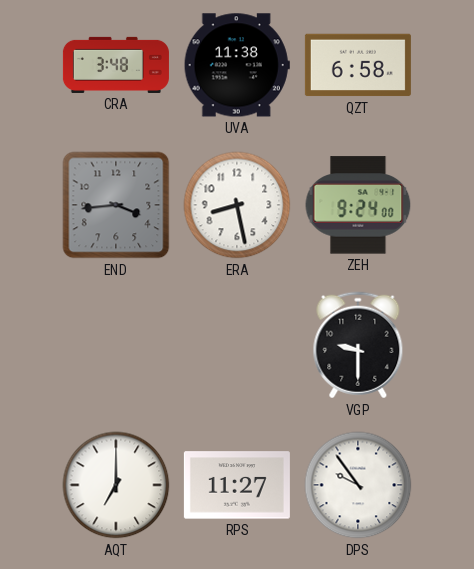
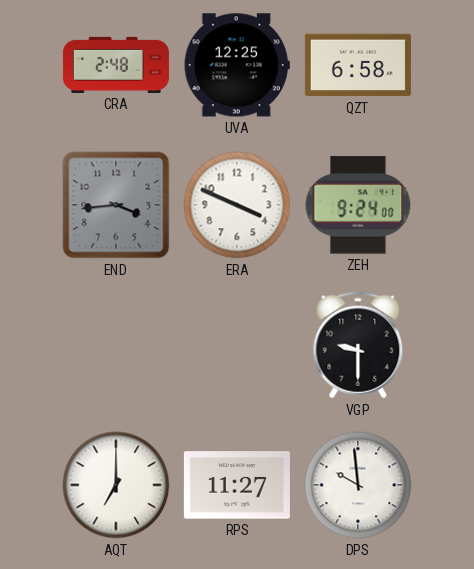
CRA: 3:48 -> 2:48 (116, 65)
UVA: 11:38 -> 12:25 (237, 65)
ERA: 8:28 -> 3:49 (237, 205)
DPS: 9:54 -> 9:59 (358, 485)
